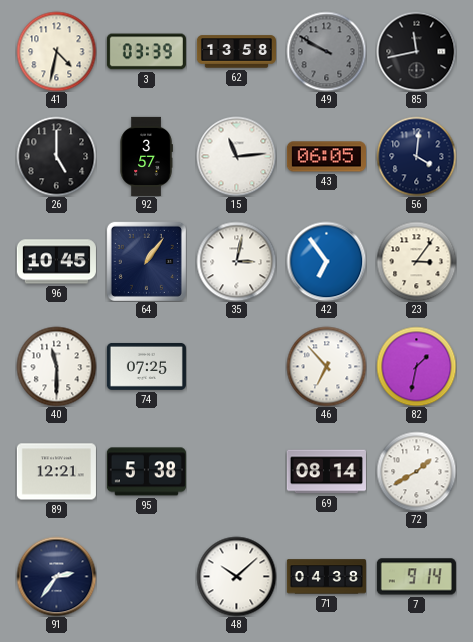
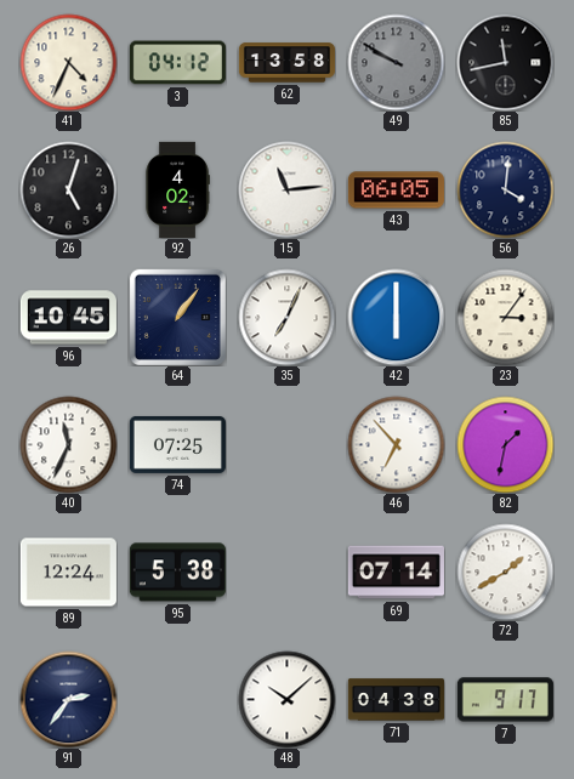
41: 4:32 -> 4:34 (68, 62)
3: 03:39 -> 04:12 (177, 63)
26: 5:00 -> 5:03 (68, 189)
92: 3:57 -> 4:02 (177, 189)
35: 3:02 -> 7:04 (286, 317)
42: 6:54 -> 6:00 (396, 317)
40: 11:30 -> 11:34 (68, 444)
89: 12:21 -> 12:24 (68, 573)
69: 08:14 -> 07:14 (396, 573)
7: 9:14 -> 9:17 (505, 700)
